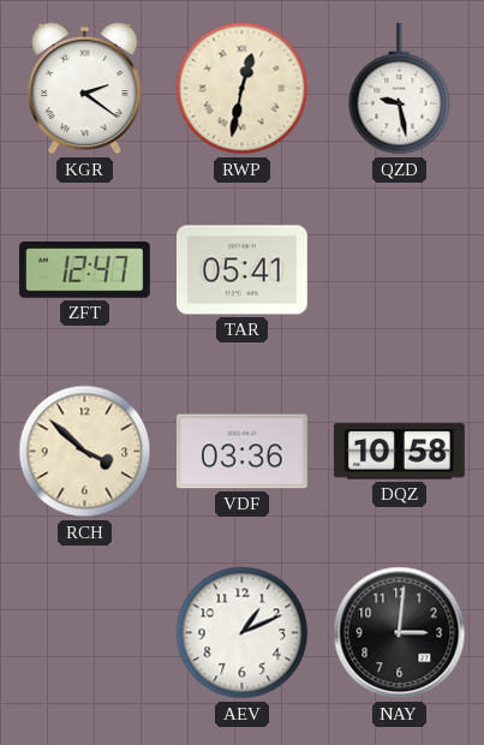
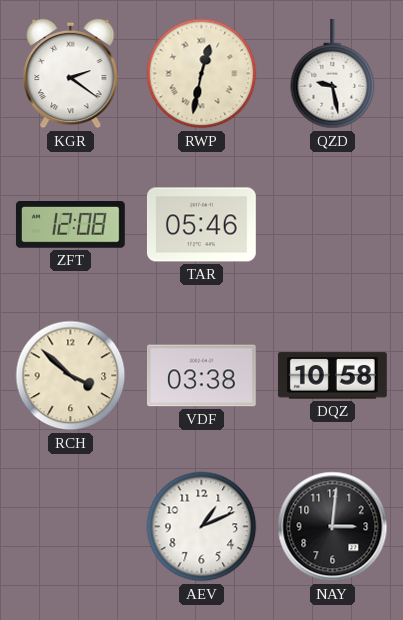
ZFT: 12:47 -> 12:08 (70, 225)
TAR: 05:41 -> 05:46 (202, 225)
VDF: 03:36 -> 03:38 (201, 376)
